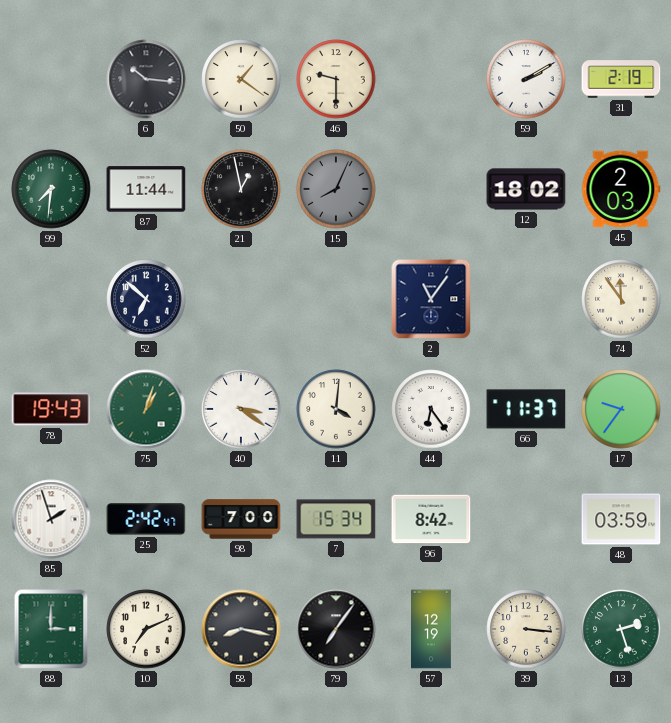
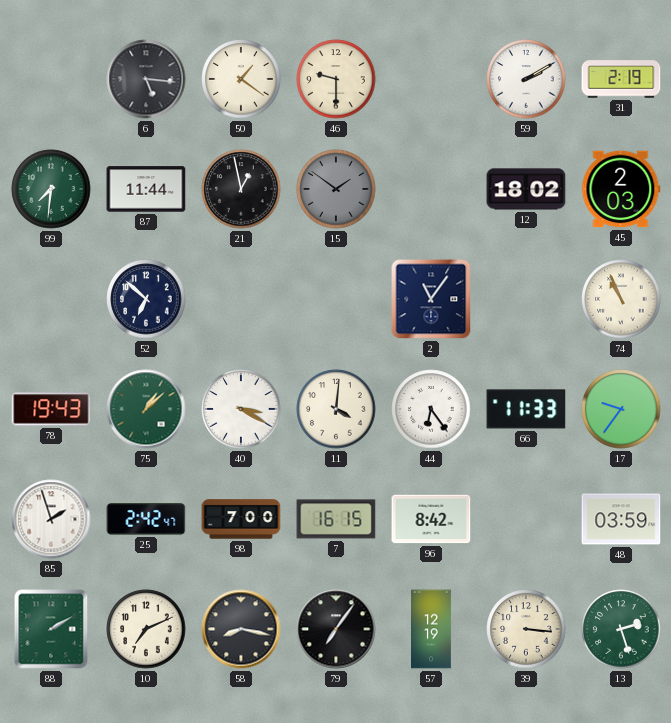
6: 10:16 -> 5:16 (146, 79)
15: 8:04 -> 1:51 (336, 189)
74: 11:54 -> 10:56 (621, 299)
75: 1:03 -> 1:08 (146, 409)
40: 3:21 -> 3:20 (241, 409)
66: 11:37 -> 11:33 (526, 409)
7: 15:34 -> 16:15 (336, 519)
88: 3:00 -> 2:10 (51, 629)
